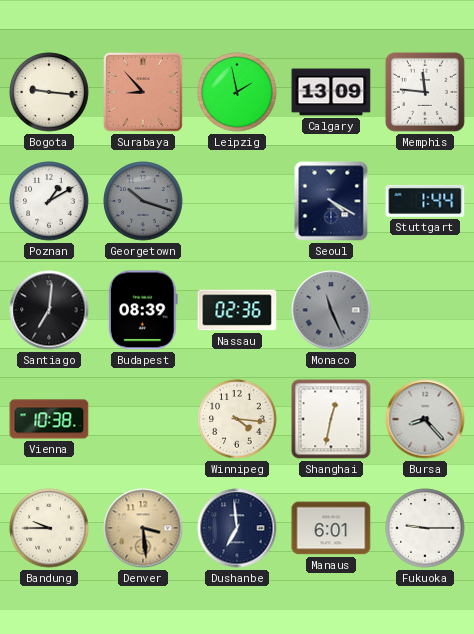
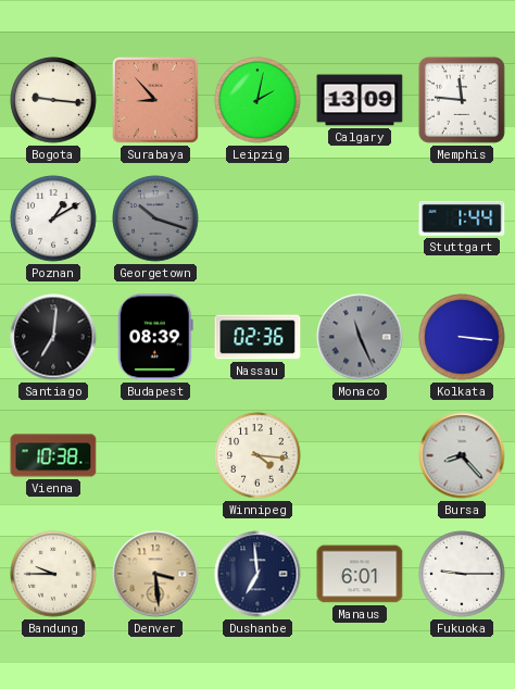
Leipzig: 1:58 -> 2:02 (257, 100)
Seoul: 4:20 -> none (331, 201)
Kolkata: none -> 3:16 (462, 337)
Shanghai: 12:32 -> none (331, 419)
